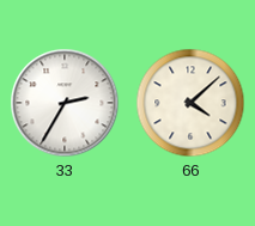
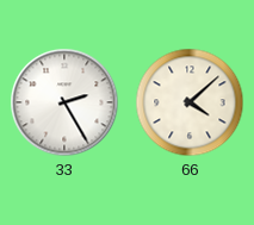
33: 2:35 -> 2:25 (64, 102)
